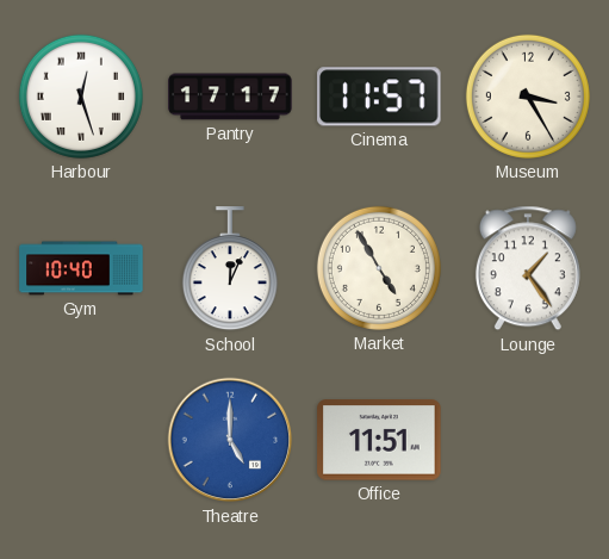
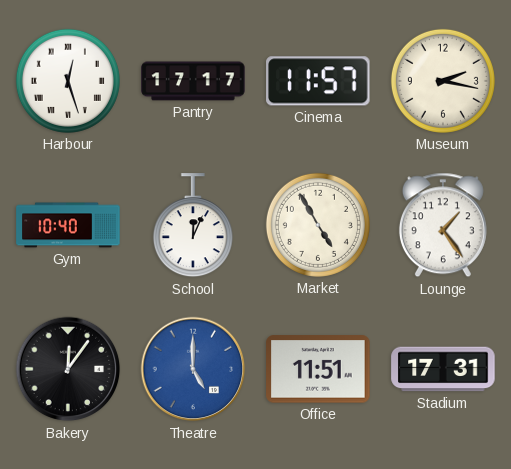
Museum: 3:25 -> 2:17 (443, 81)
Bakery: none -> 12:06 (68, 369)
Stadium: none -> 17:31 (443, 369)
